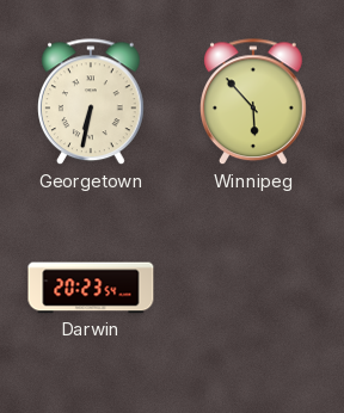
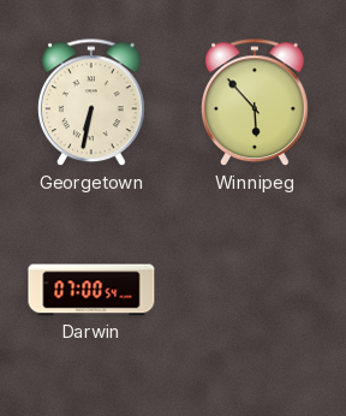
Darwin: 20:23 -> 07:00 (91, 290)
